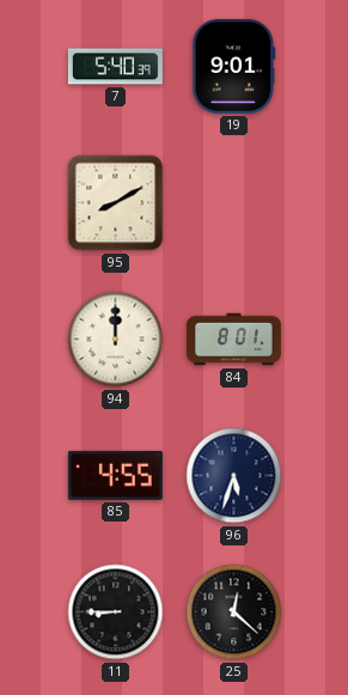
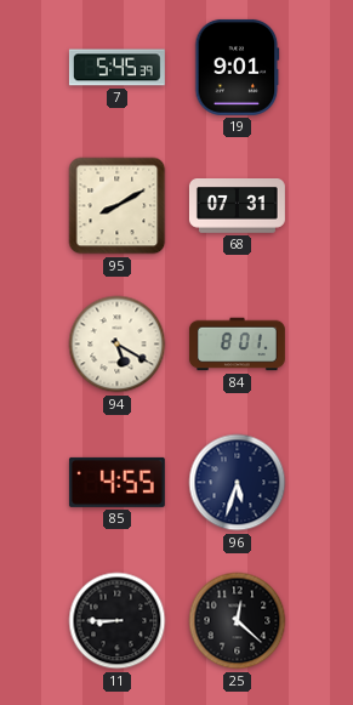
7: 5:40 -> 5:45 (116, 68)
68: none -> 07:31 (237, 206)
94: 12:00 -> 5:20 (118, 345)
